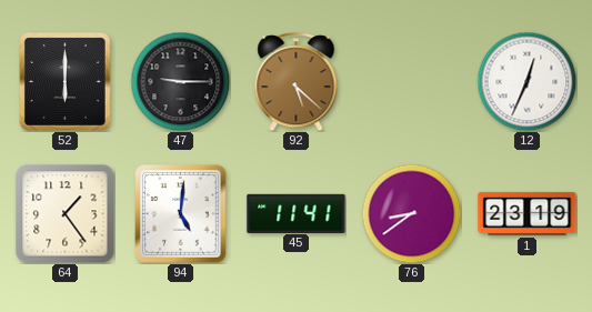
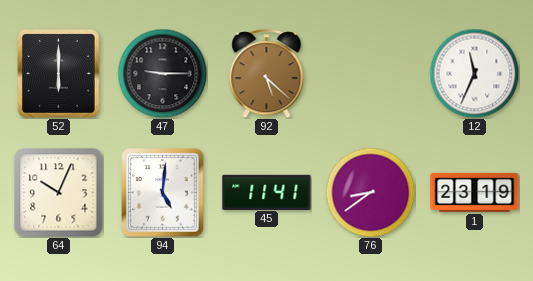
12: 12:34 -> 11:34 (474, 73)
64: 1:24 -> 10:04 (59, 193)
